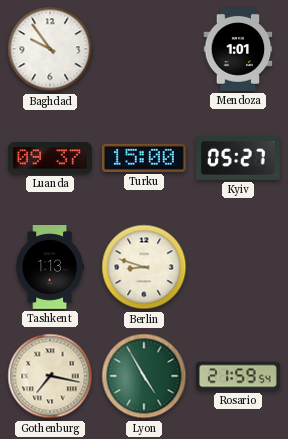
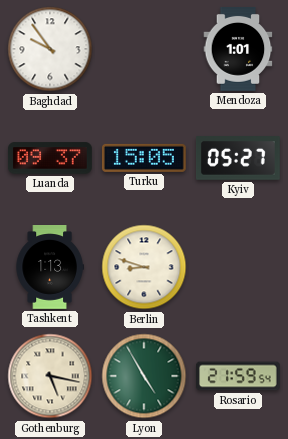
Turku: 15:00 -> 15:05 (144, 158)
Gothenburg: 7:17 -> 5:17 (50, 376)
